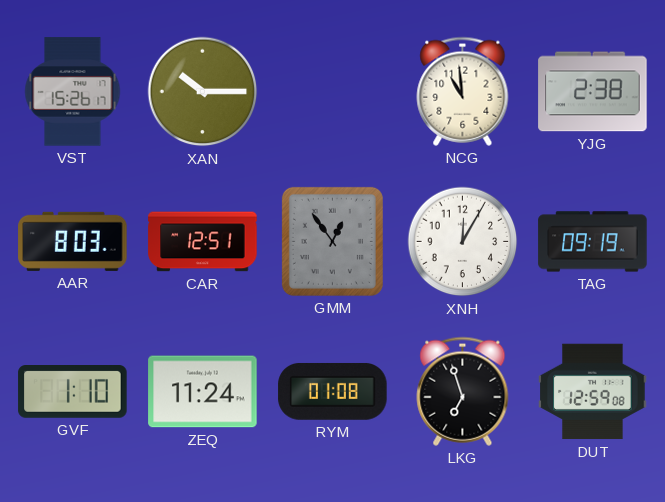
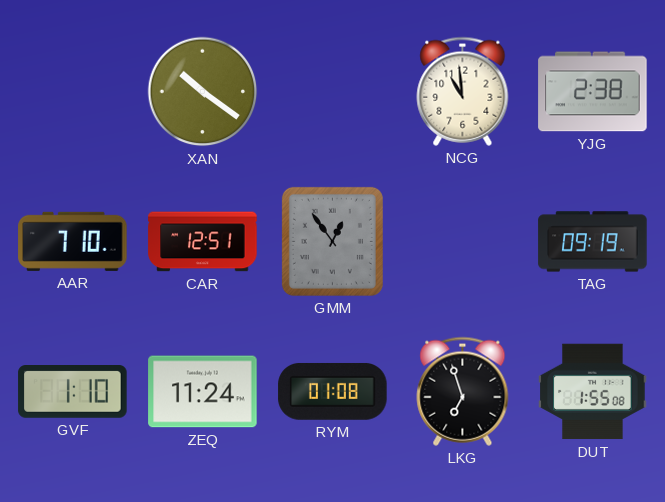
VST: 15:26 -> none (73, 92)
XAN: 10:15 -> 10:21 (203, 92)
AAR: 8:03 -> 7:10 (73, 241)
XNH: 12:05 -> none (463, 242)
DUT: 12:59 -> 1:55 (593, 392)
